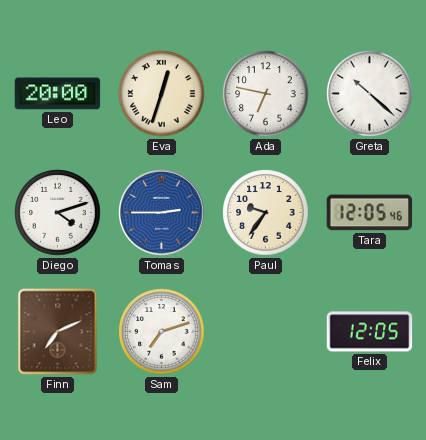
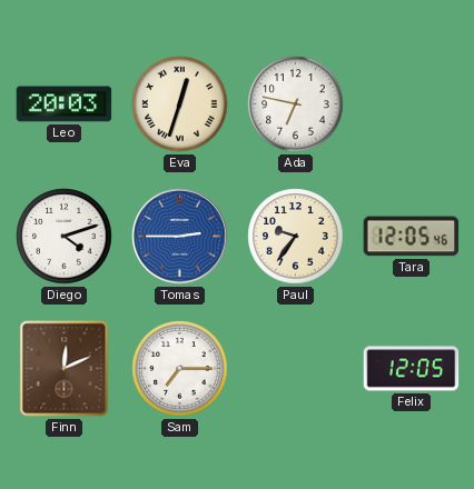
Leo: 20:00 -> 20:03 (65, 104)
Greta: 10:22 -> none (370, 94)
Finn: 7:11 -> 12:11 (65, 369)
Sam: 7:12 -> 7:15 (180, 369)
